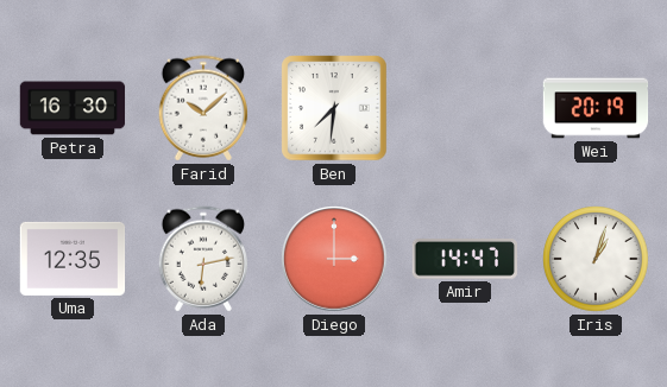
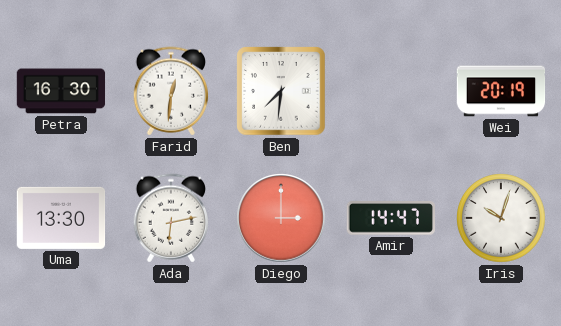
Farid: 10:08 -> 12:31 (171, 91)
Uma: 12:35 -> 13:30 (61, 218)
Iris: 1:03 -> 10:03 (501, 218)
